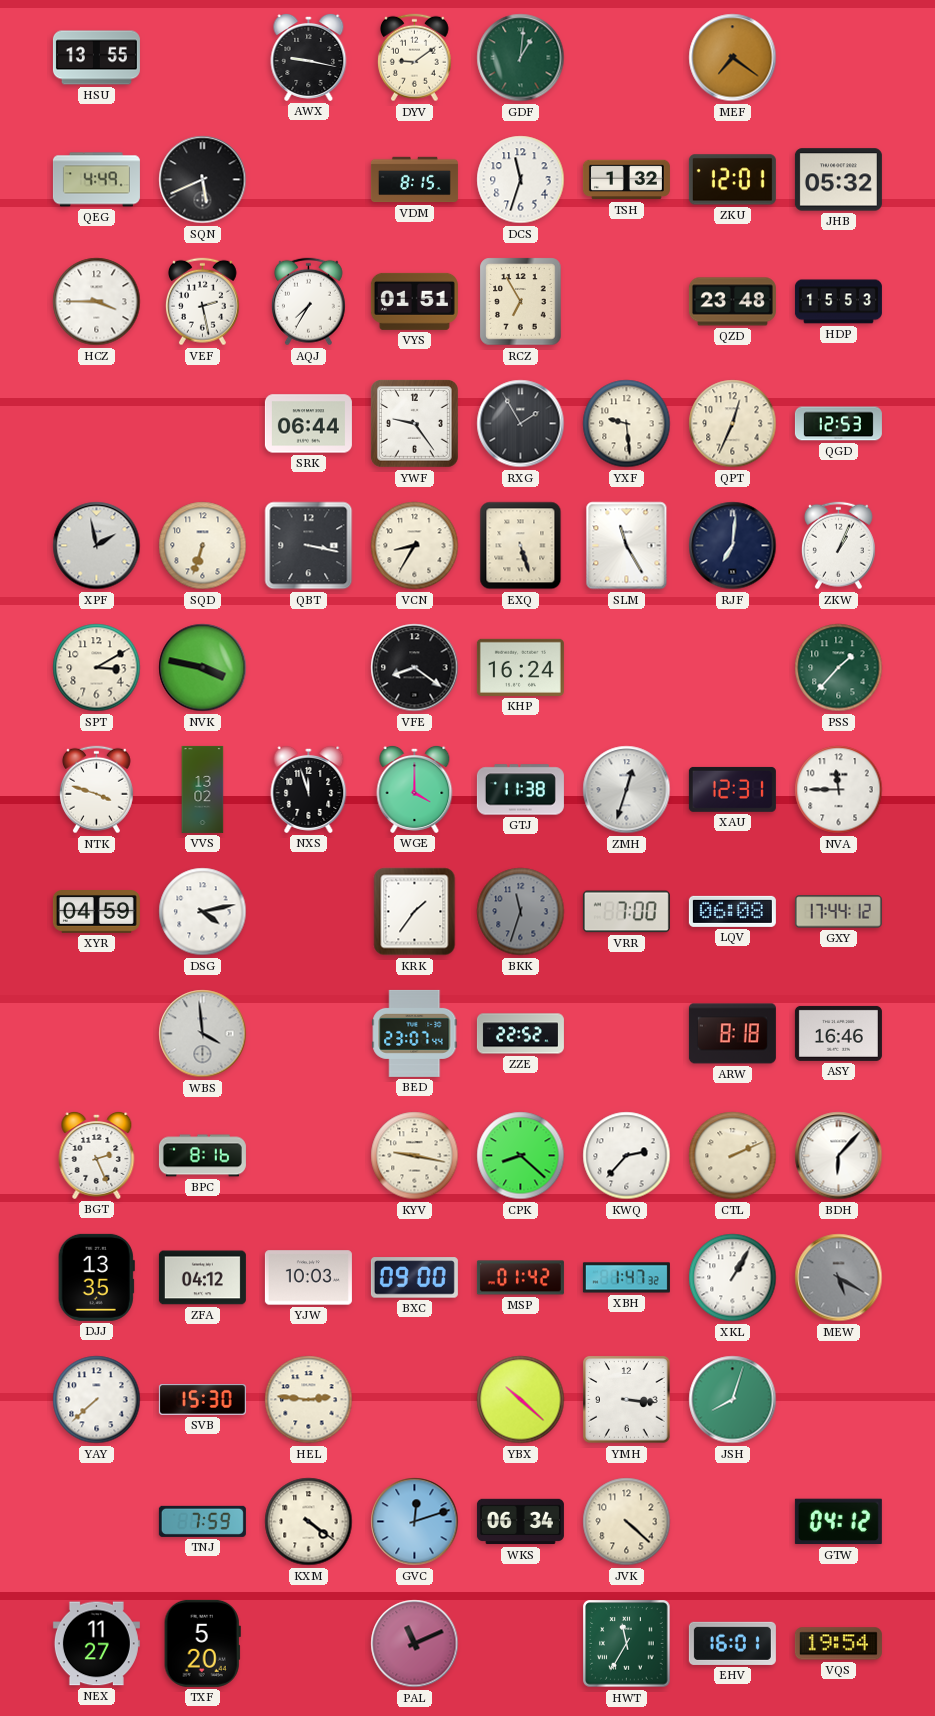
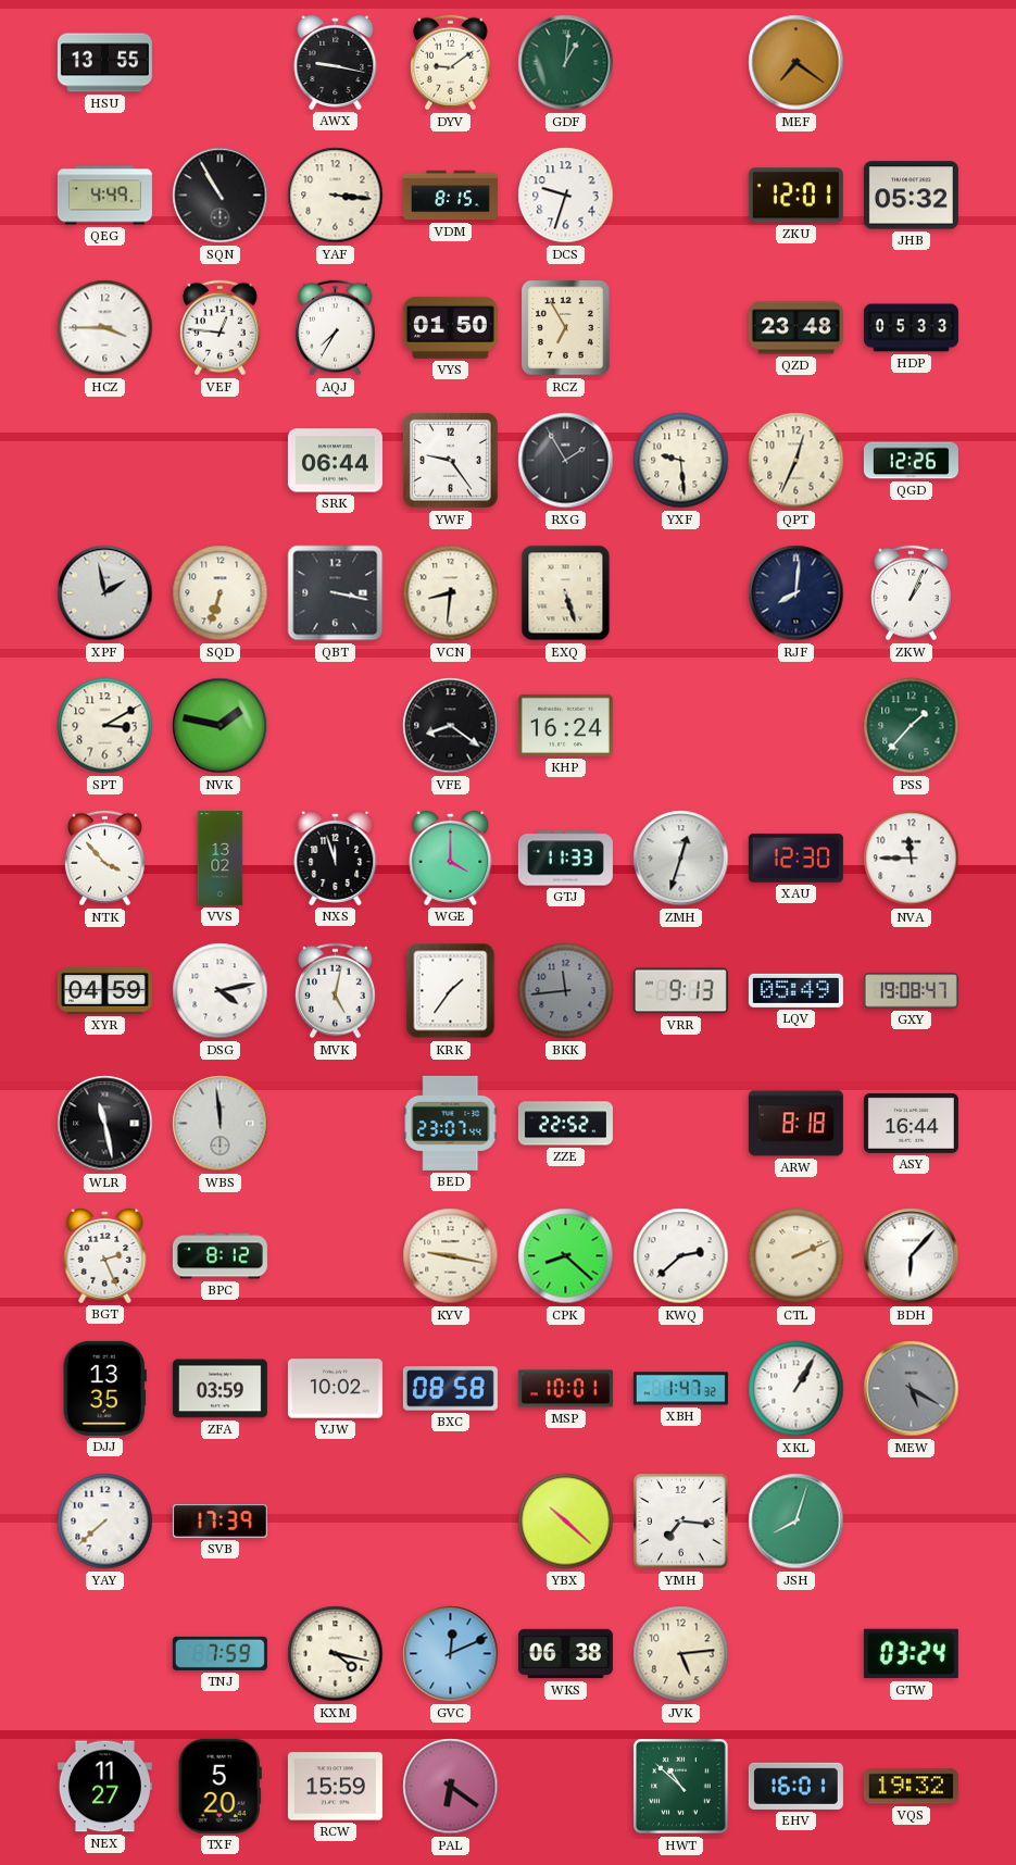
SQN: 5:41 -> 10:55 (221, 196)
YAF: none -> 3:16 (336, 196)
DCS: 11:33 -> 9:33 (566, 196)
TSH: 1:32 -> none (626, 180)
VEF: 2:28 -> 12:46 (219, 328)
VYS: 01:51 -> 01:50 (450, 327)
HDP: 15:53 -> 05:33 (911, 328)
QGD: 12:53 -> 12:26 (911, 461)
VCN: 8:35 -> 8:31 (451, 593)
SLM: 11:25 -> none (627, 546)
RJF: 7:01 -> 8:01 (797, 593)
NVK: 3:47 -> 1:47 (221, 726)
NTK: 3:48 -> 3:53 (104, 859)
GTJ: 11:38 -> 11:33 (565, 859)
XAU: 12:31 -> 12:30 (795, 858)
MVK: none -> 5:02 (335, 991)
BKK: 11:33 -> 11:44 (566, 991)
VRR: 7:00 -> 9:13 (680, 991)
LQV: 06:08 -> 05:49 (795, 990)
GXY: 17:44 -> 19:08 (911, 991)
WLR: none -> 11:28 (105, 1124)
WBS: 3:59 -> 11:59 (221, 1124)
ASY: 16:46 -> 16:44 (911, 1123)
BPC: 8:16 -> 8:12 (219, 1256)
KWQ: 2:37 -> 2:38 (681, 1256)
ZFA: 04:12 -> 03:59 (219, 1389)
YJW: 10:03 -> 10:02 (335, 1389)
BXC: 09:00 -> 08:58 (450, 1389)
MSP: 01:42 -> 10:01 (565, 1389)
SVB: 15:30 -> 17:39 (219, 1522)
HEL: 2:46 -> none (309, 1400)
YMH: 3:16 -> 7:16 (681, 1522)
KXM: 4:21 -> 4:17 (336, 1654)
GVC: 12:12 -> 12:11 (451, 1654)
WKS: 06:34 -> 06:38 (565, 1654)
JVK: 4:22 -> 5:14 (681, 1654)
GTW: 04:12 -> 03:24 (911, 1654)
RCW: none -> 15:59 (335, 1787)
PAL: 11:11 -> 6:21 (451, 1787)
HWT: 11:35 -> 10:52 (681, 1787)
VQS: 19:54 -> 19:32 (911, 1787)
